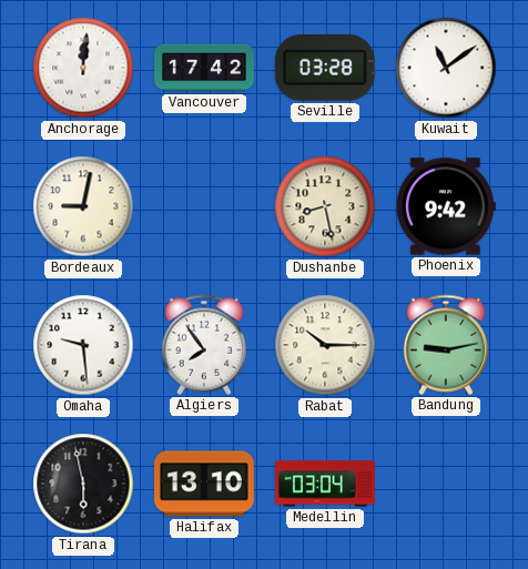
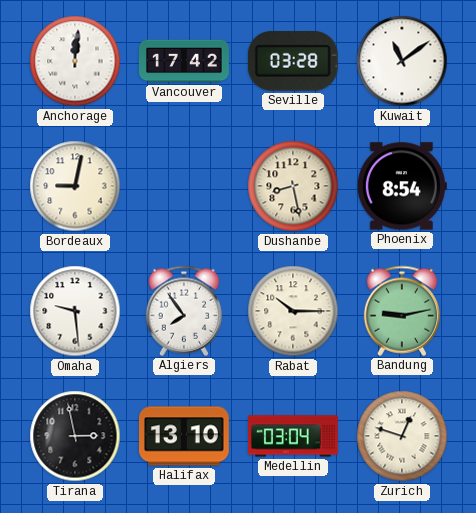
Phoenix: 9:42 -> 8:54 (402, 186)
Tirana: 5:58 -> 2:58 (75, 436)
Zurich: none -> 12:48 (402, 436)
